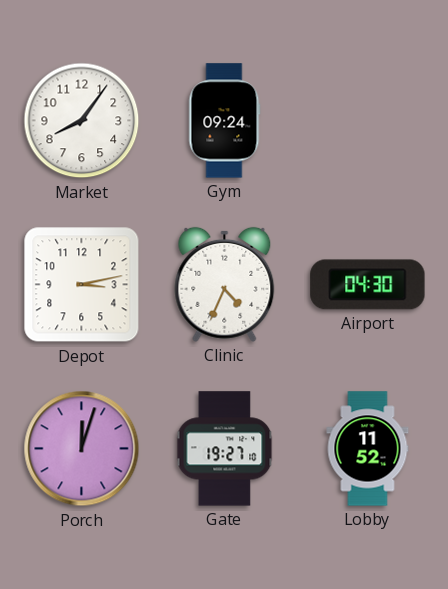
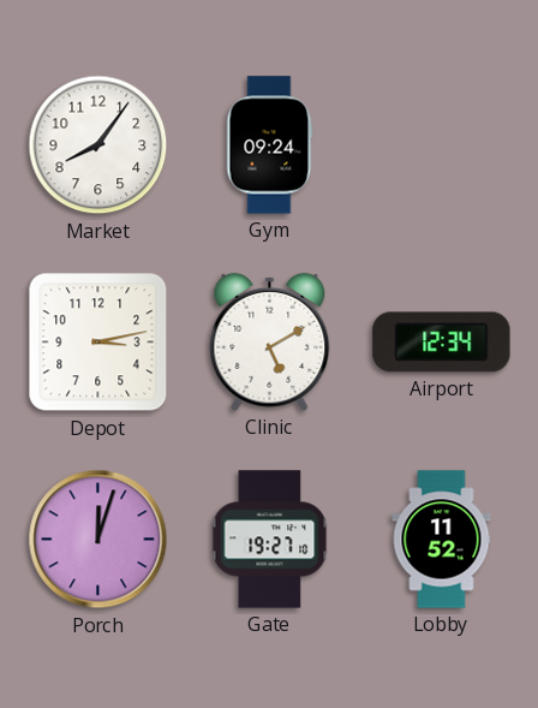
Clinic: 4:34 -> 5:10 (270, 341)
Airport: 04:30 -> 12:34 (442, 343)
